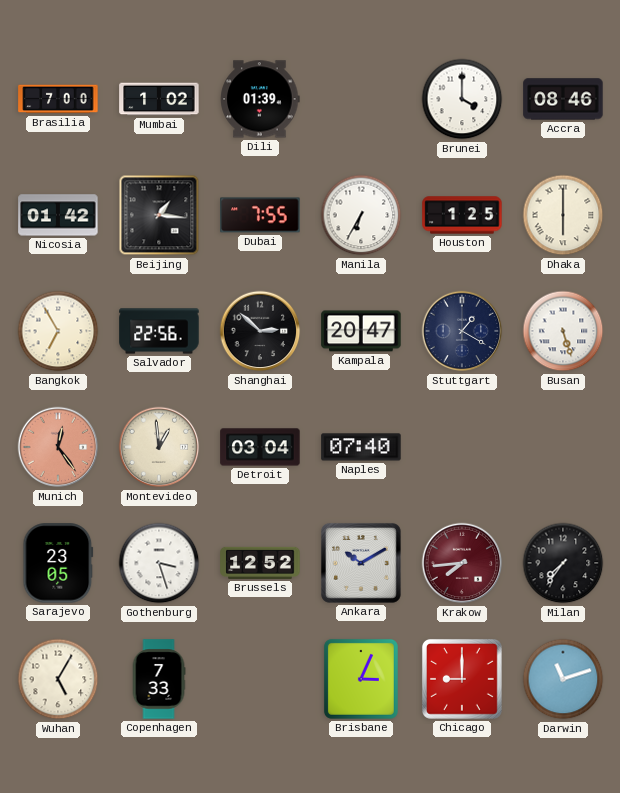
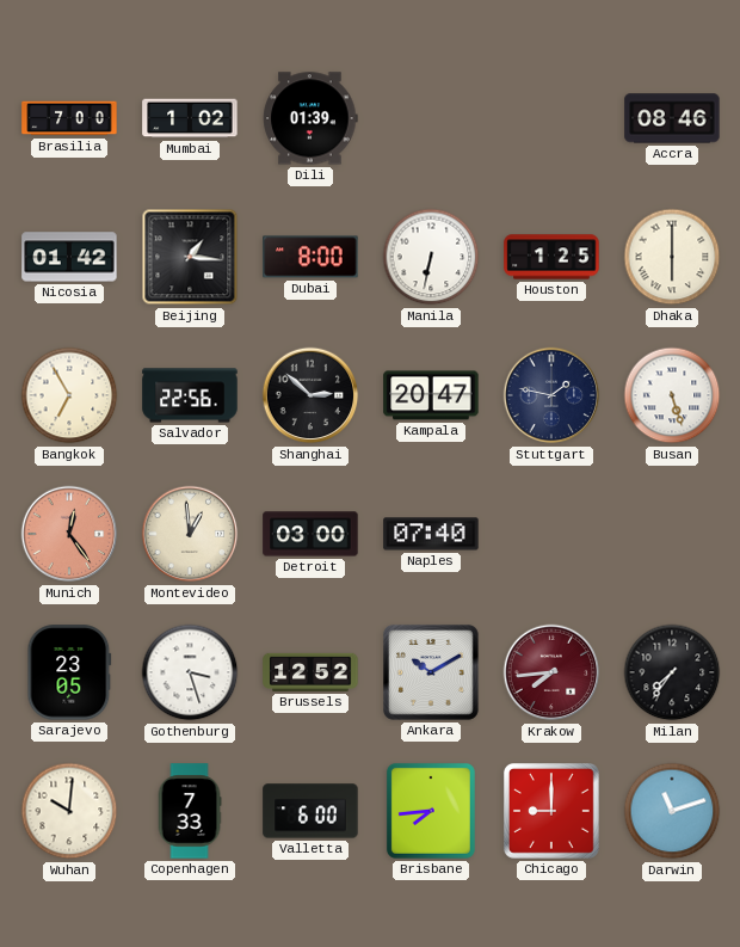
Brunei: 4:00 -> none (462, 99)
Dubai: 7:55 -> 8:00 (310, 257)
Manila: 6:35 -> 6:32 (431, 257)
Stuttgart: 1:20 -> 1:47 (551, 395)
Detroit: 03:04 -> 03:00 (310, 534)
Wuhan: 5:05 -> 10:01 (69, 811)
Valletta: none -> 6:00 (310, 811)
Brisbane: 3:04 -> 7:44 (431, 811)
